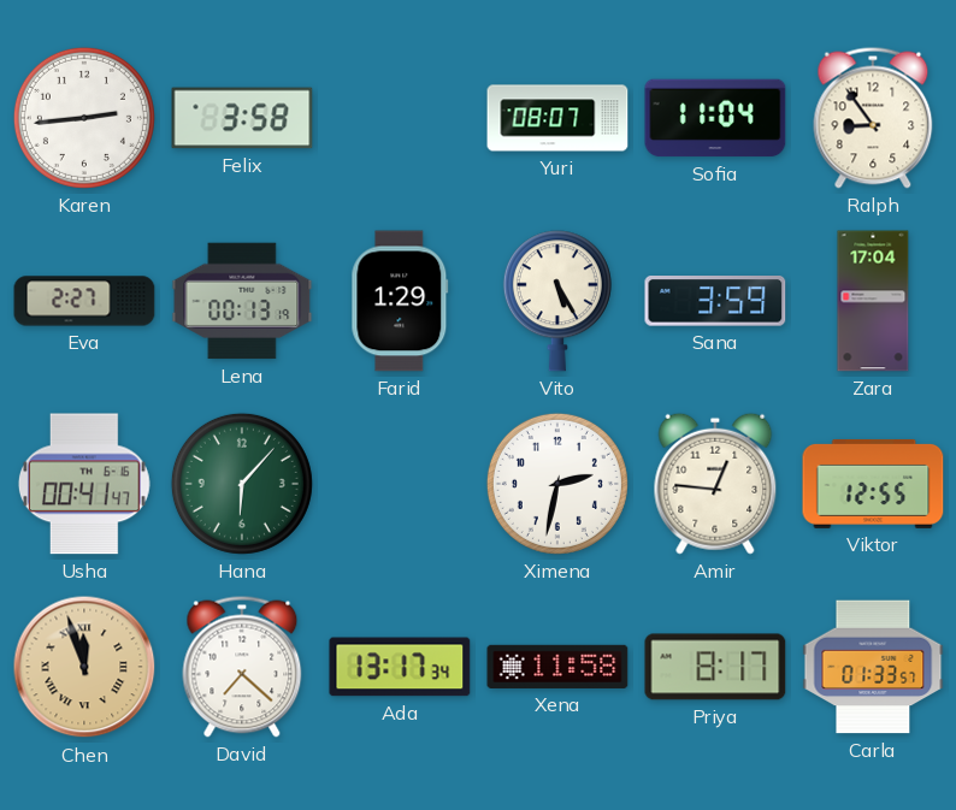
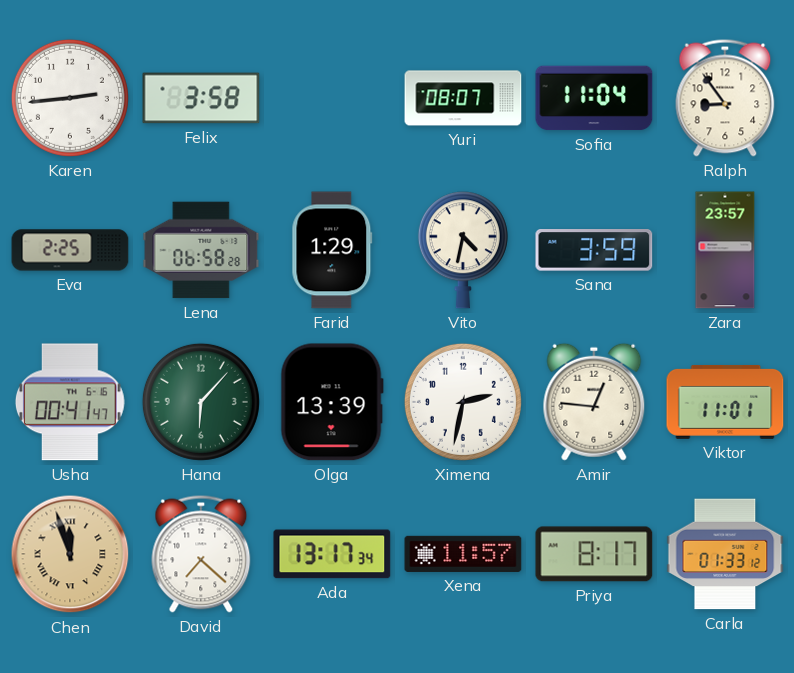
Eva: 2:27 -> 2:25 (70, 250)
Lena: 00:13 -> 06:58 (201, 250)
Vito: 5:25 -> 4:32 (463, 250)
Zara: 17:04 -> 23:57 (725, 250)
Olga: none -> 13:39 (332, 402)
Viktor: 12:55 -> 11:01 (725, 402)
Xena: 11:58 -> 11:57 (463, 554)
Carla: 01:33:57 -> 01:33:12 (725, 554)
